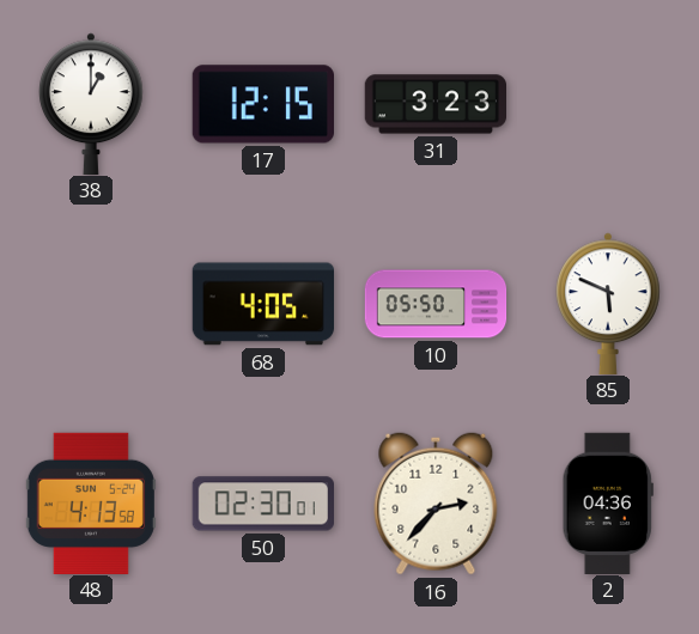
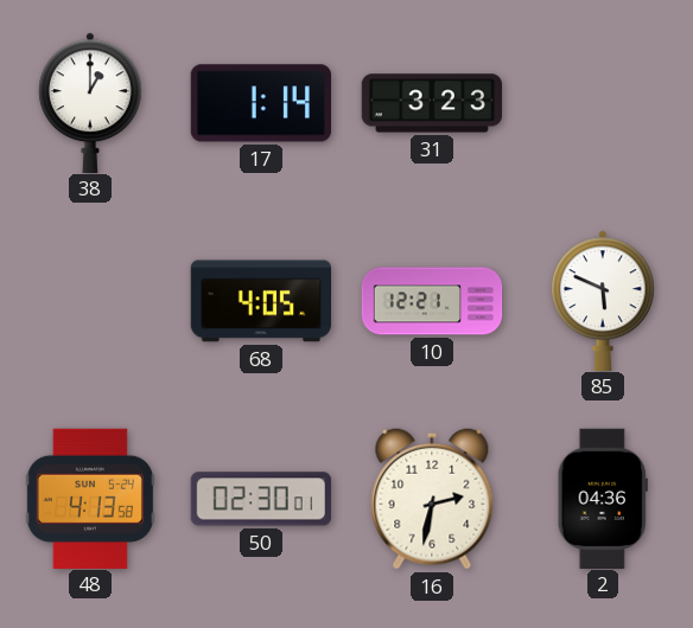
17: 12:15 -> 1:14 (260, 103)
10: 05:50 -> 12:21 (432, 301)
16: 2:37 -> 2:32 (432, 499)
